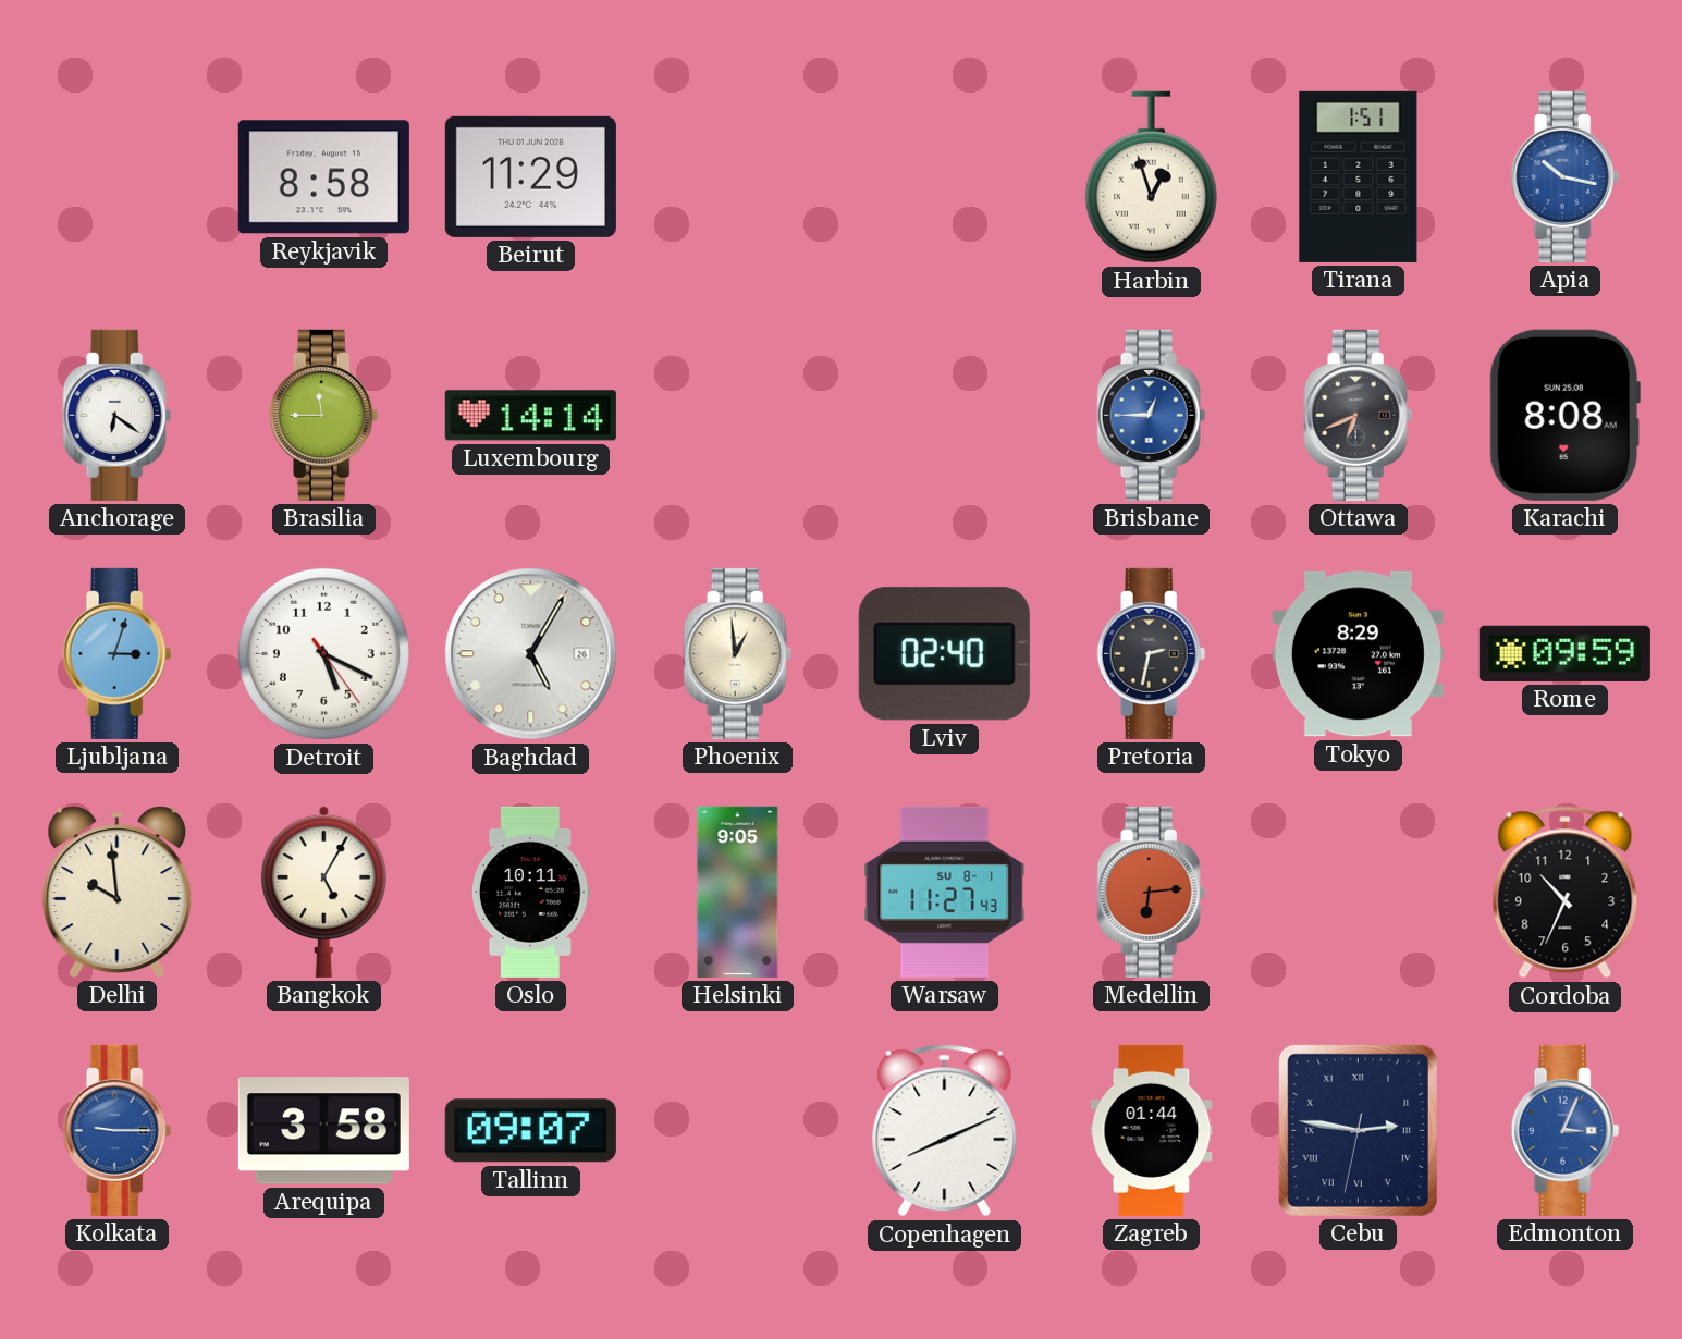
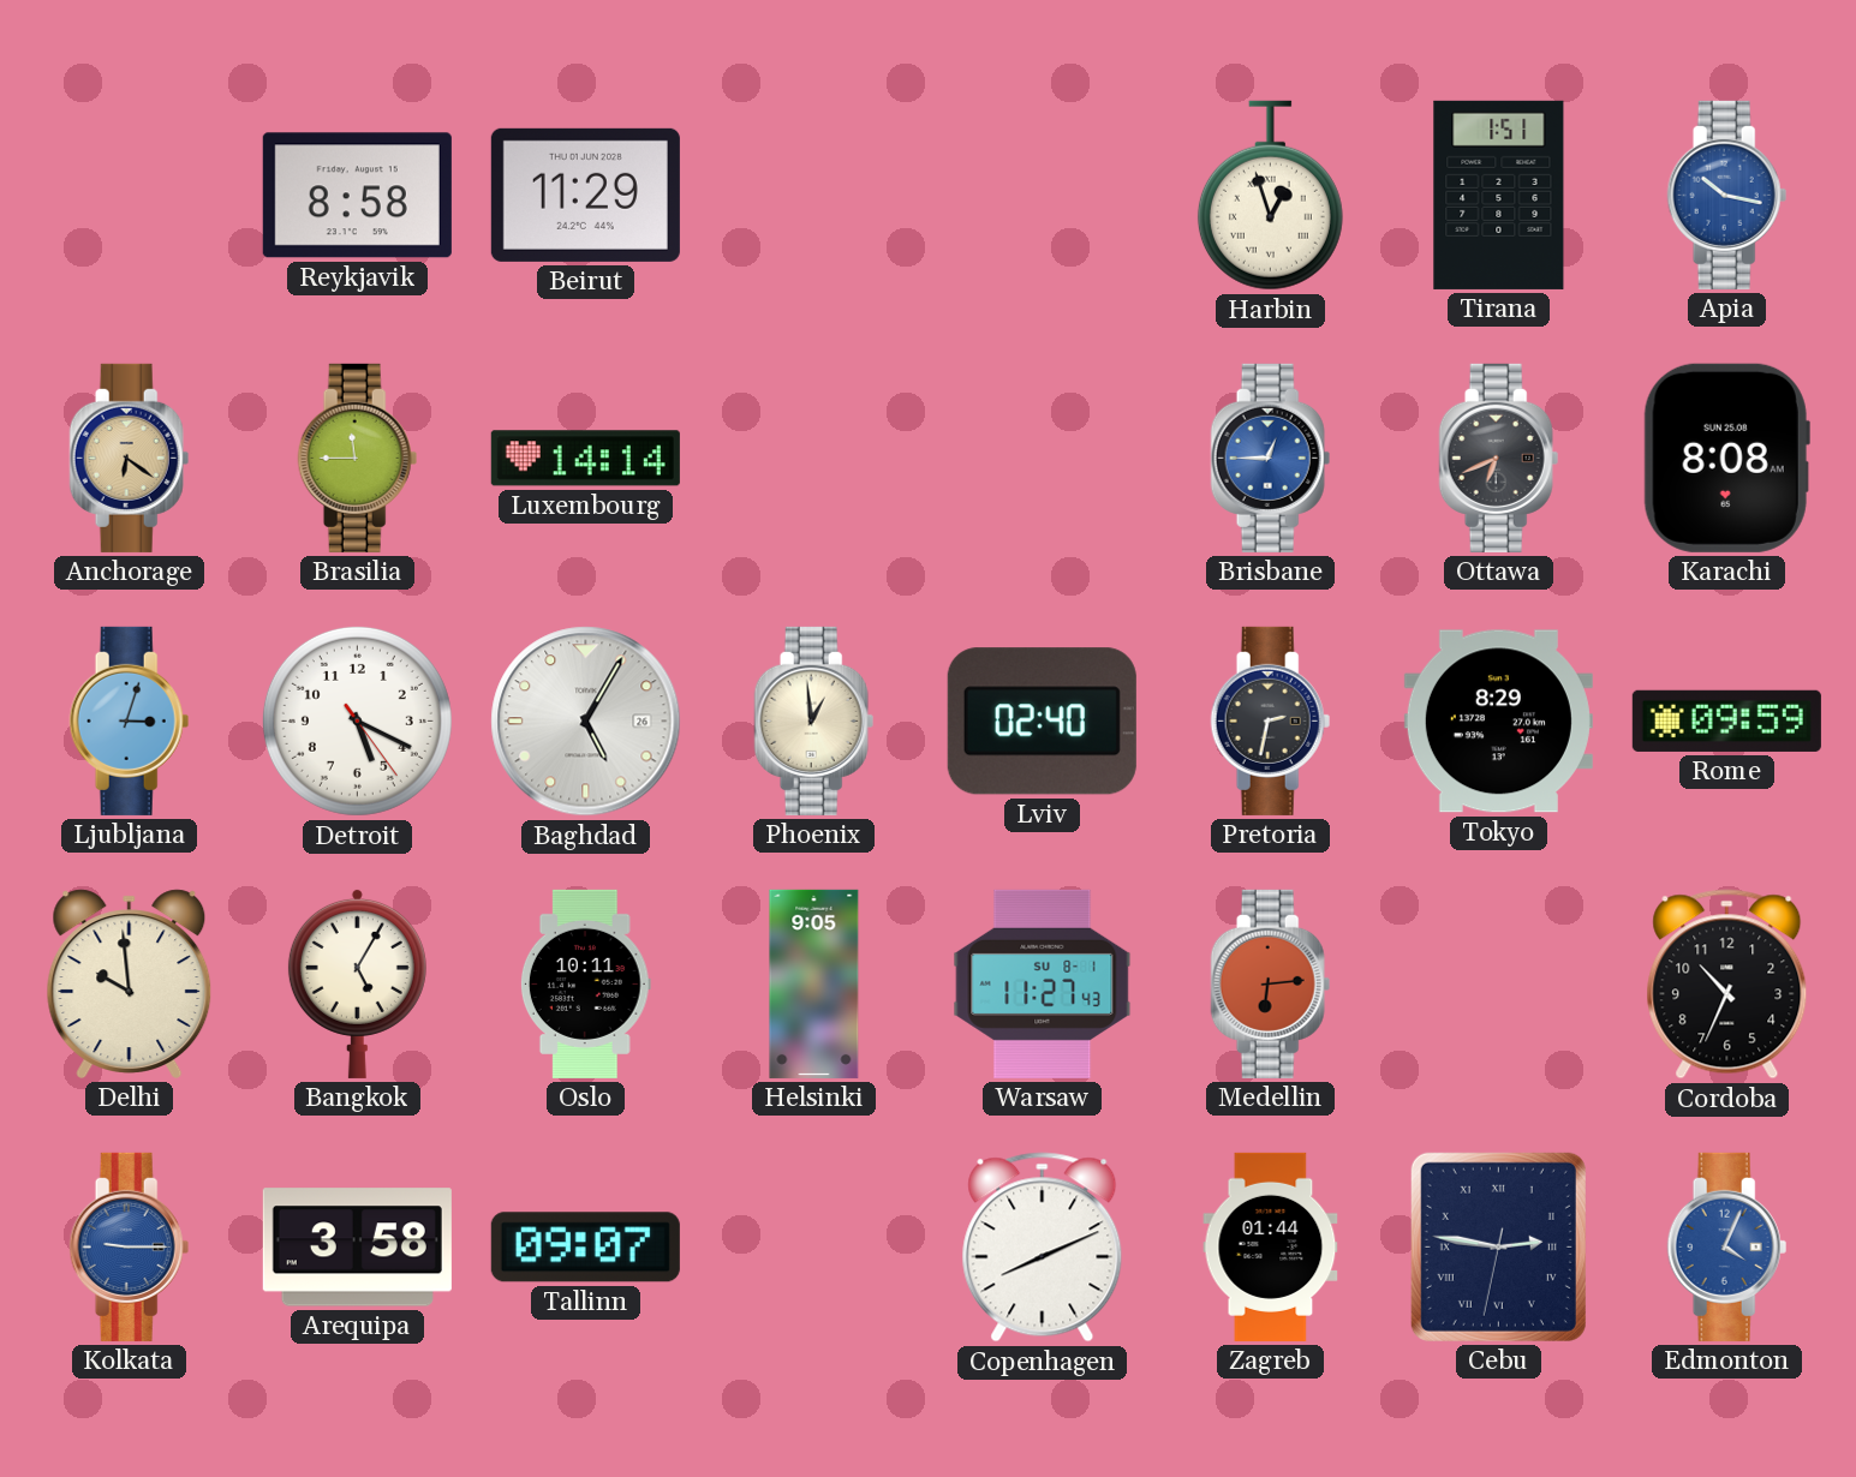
Anchorage dial: white -> champagne (130, 458)
Edmonton: 3:04 -> 4:04 (1727, 1246)
